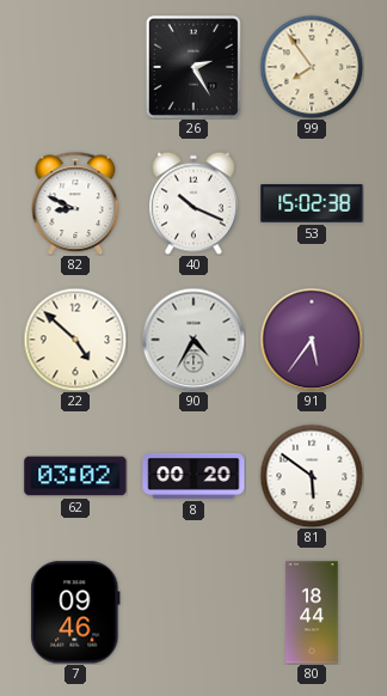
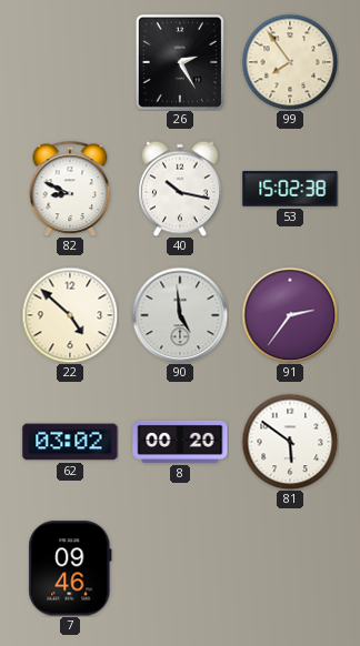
40: 10:19 -> 10:17 (181, 189)
90: 4:35 -> 4:59 (180, 315)
91: 5:36 -> 2:36 (290, 315)
80: 18:44 -> none (312, 612)
